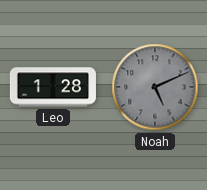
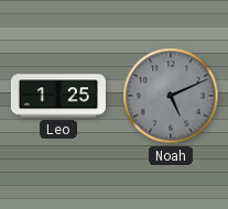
Leo: 1:28 -> 1:25 (58, 96)
